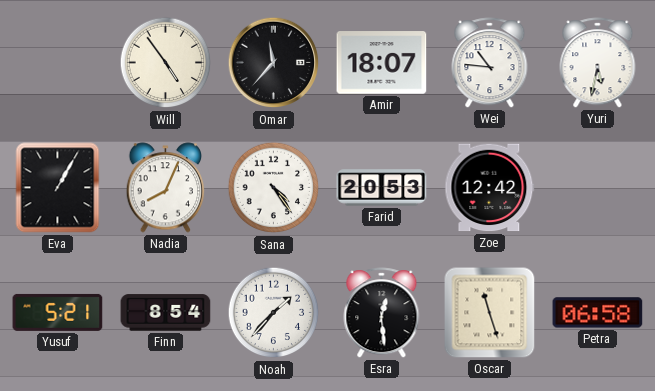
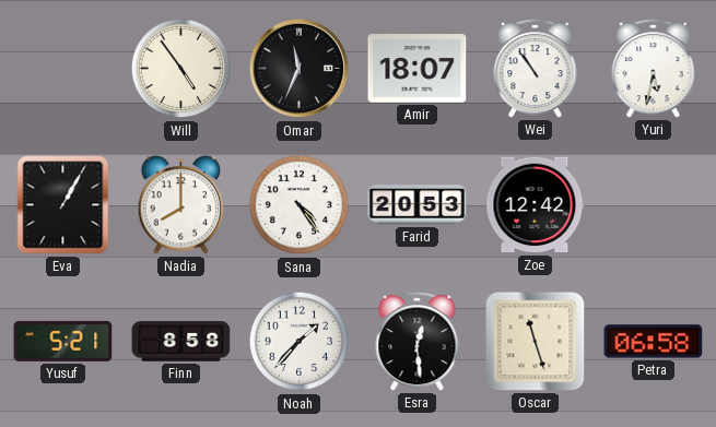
Omar: 11:37 -> 11:34 (300, 69)
Wei: 10:46 -> 10:54 (536, 69)
Nadia: 8:04 -> 8:00 (181, 205)
Finn: 8:54 -> 8:58 (181, 342)
